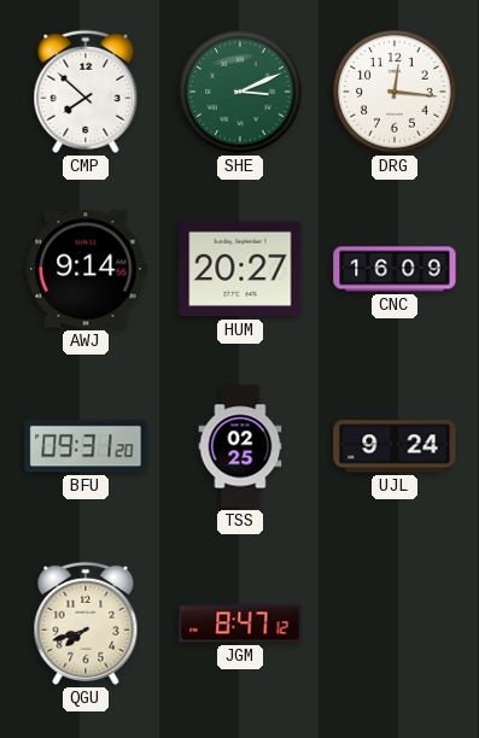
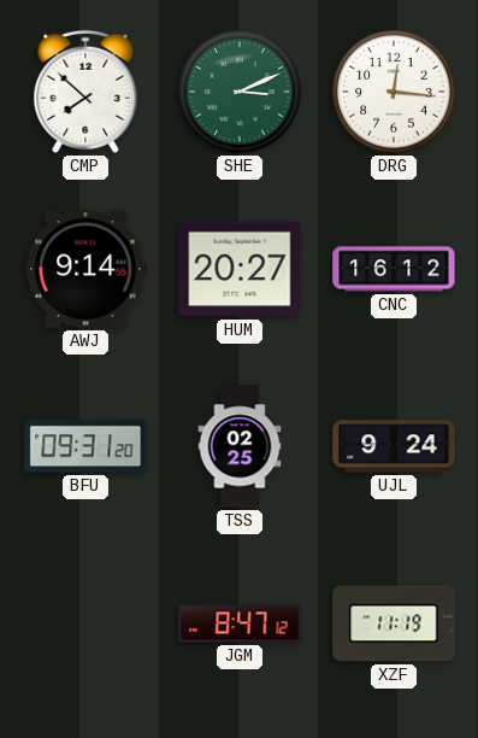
CNC: 16:09 -> 16:12 (394, 269)
QGU: 7:42 -> none (86, 623)
XZF: none -> 11:19 (394, 623)
